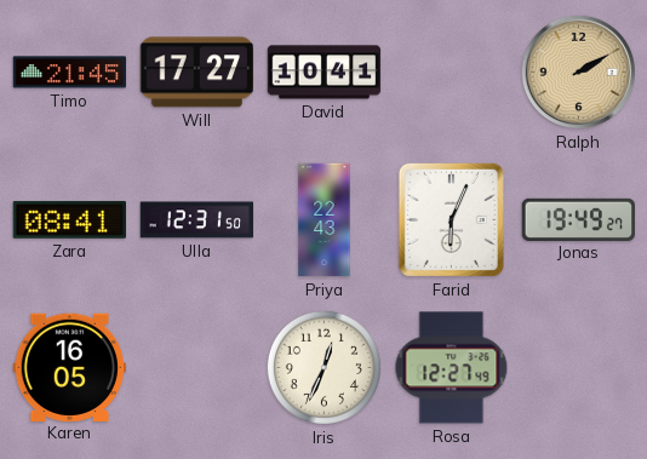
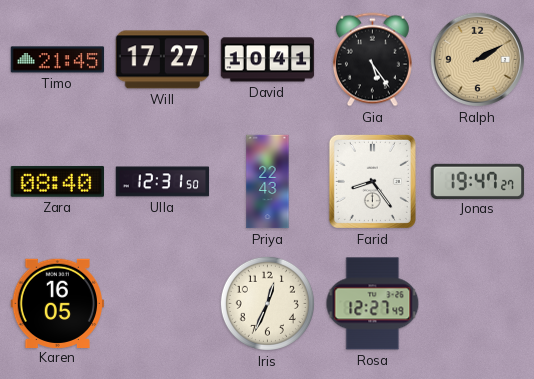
Gia: none -> 5:24 (372, 60)
Zara: 08:41 -> 08:40 (57, 181)
Farid: 6:04 -> 8:24 (372, 181)
Jonas: 19:49 -> 19:47 (478, 181)
